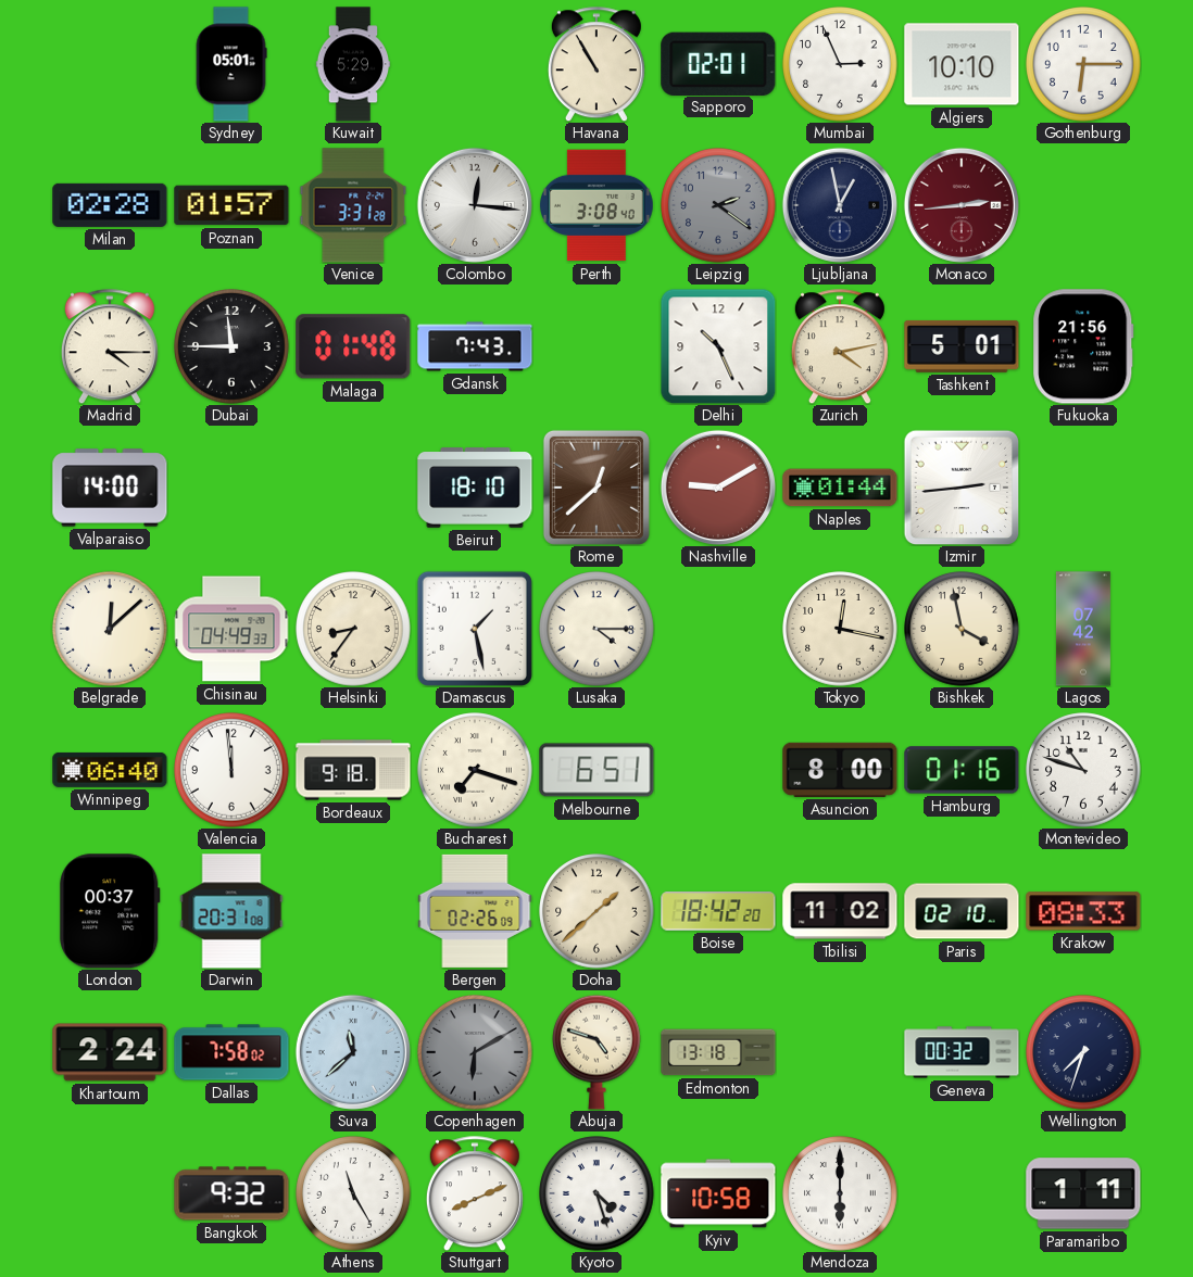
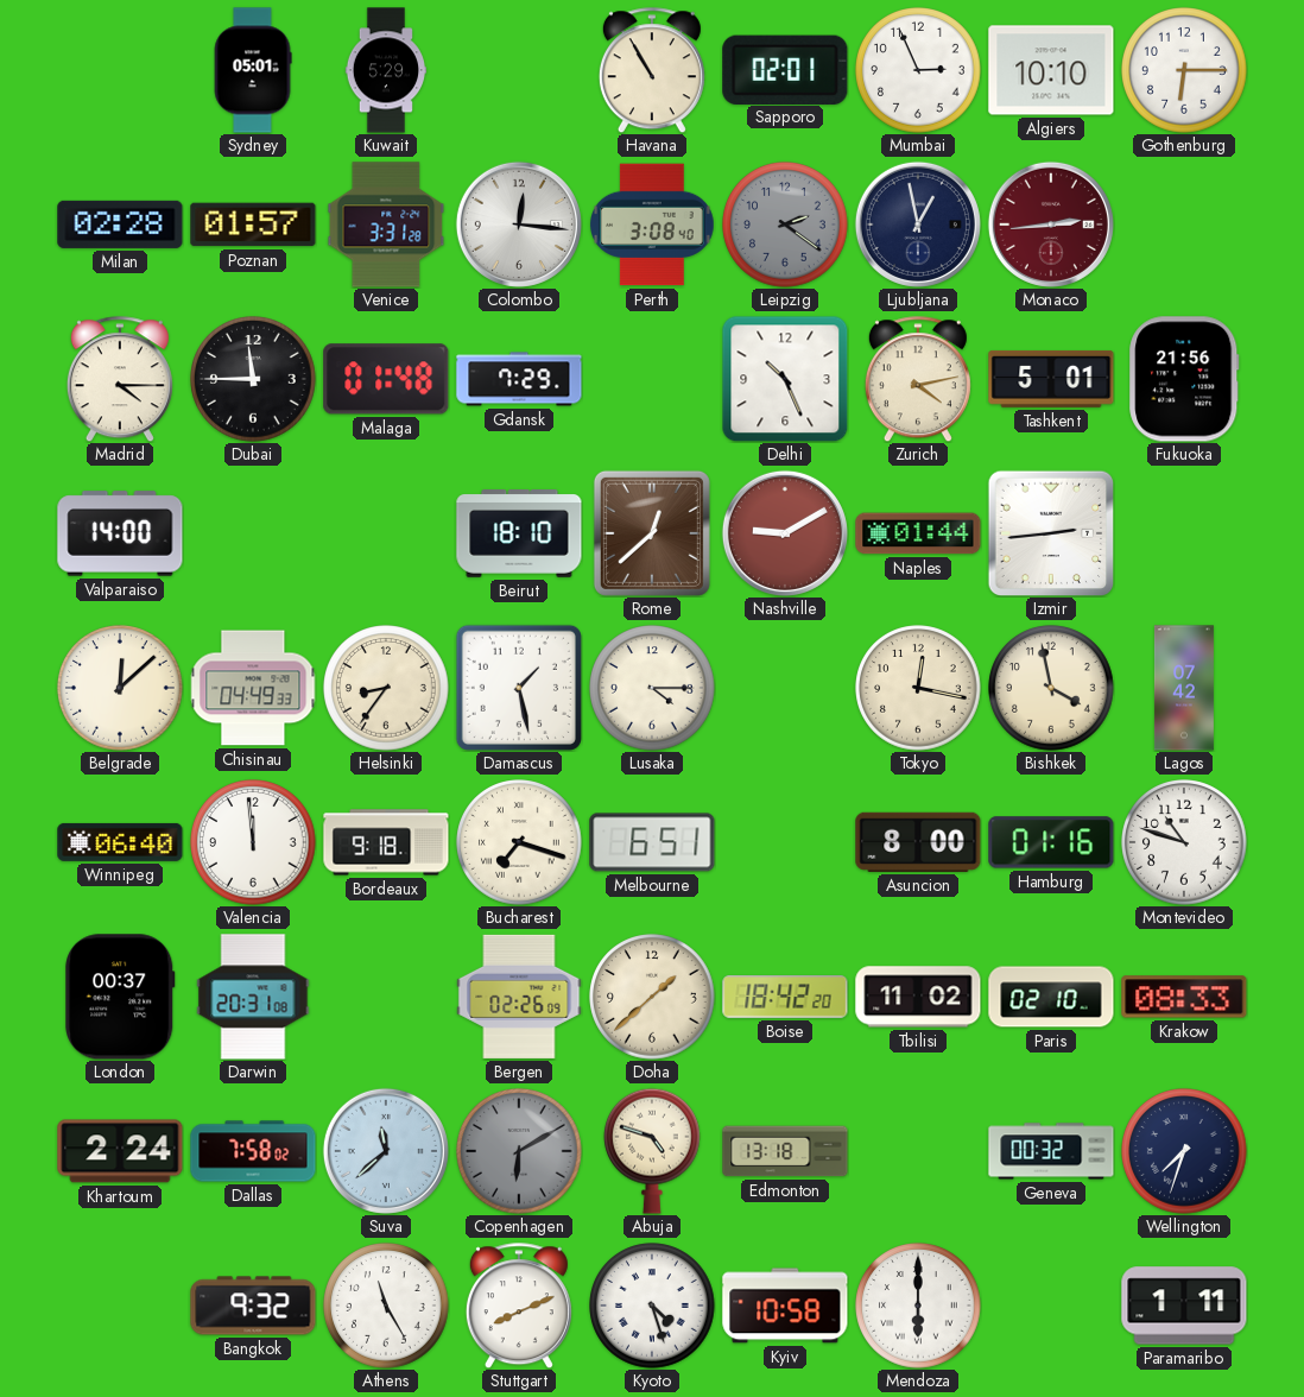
Gdansk: 7:43 -> 7:29 (519, 379)
